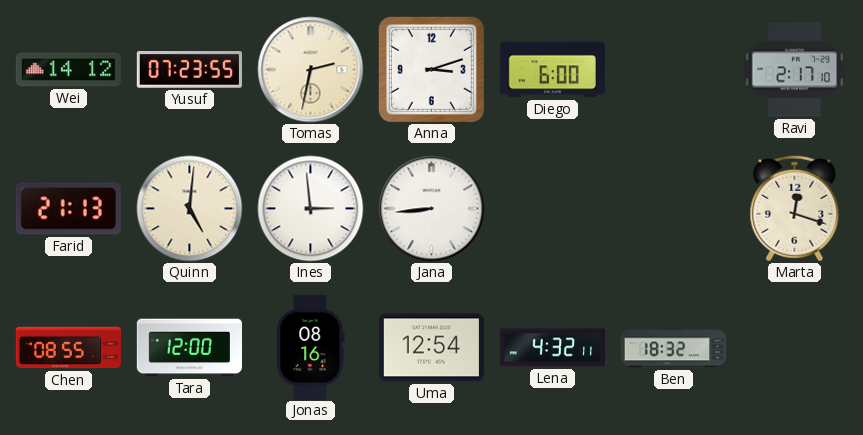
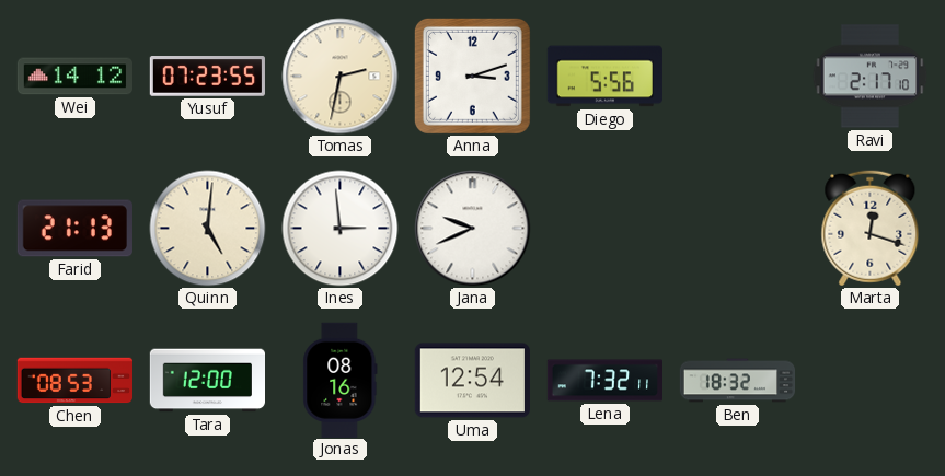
Diego: 6:00 -> 5:56 (604, 77)
Jana: 8:44 -> 9:41 (473, 229)
Chen: 08:55 -> 08:53 (76, 381)
Lena: 4:32 -> 7:32 (604, 381)
